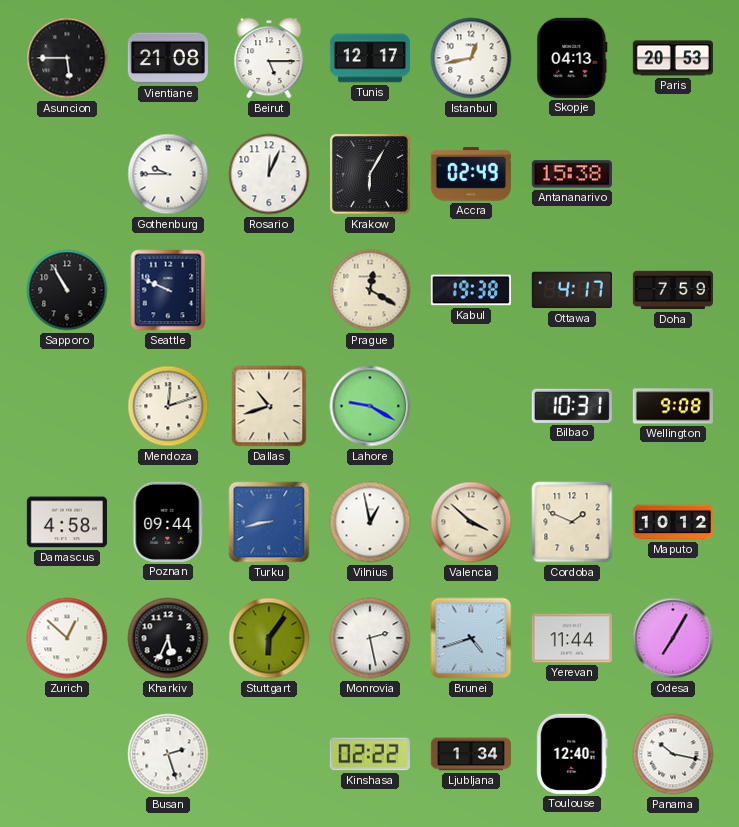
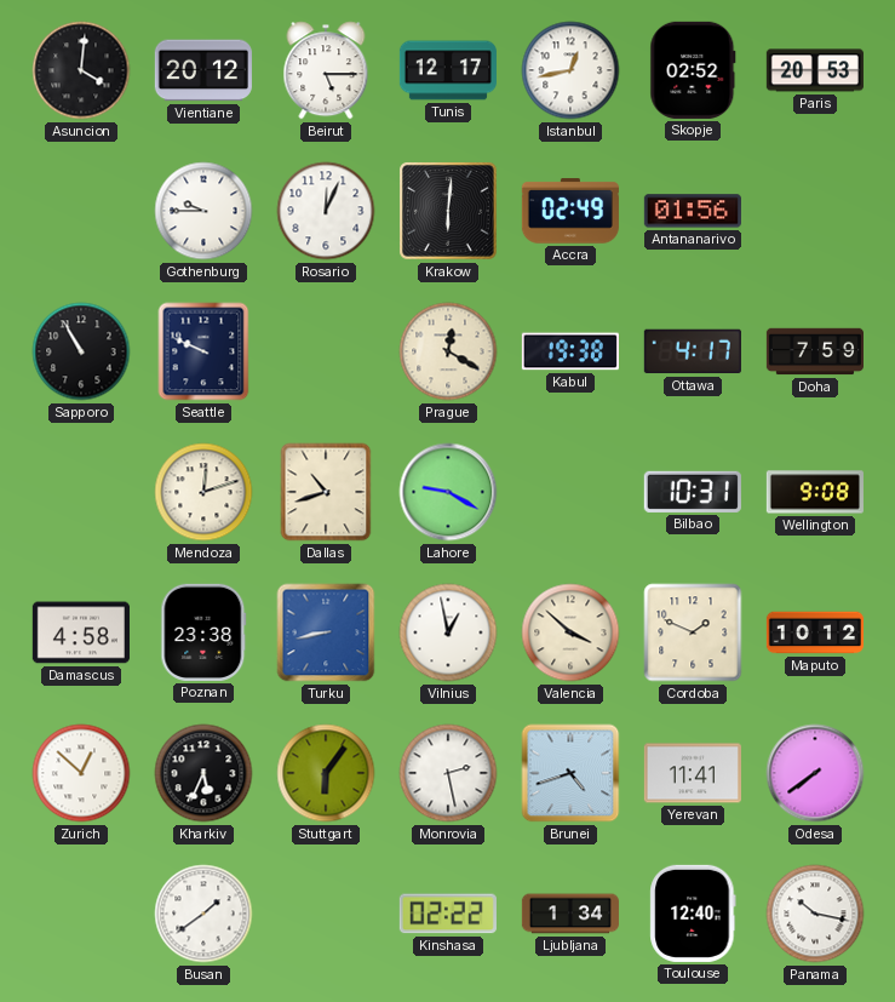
Asuncion: 5:45 -> 4:01 (81, 70)
Vientiane: 21:08 -> 20:12 (203, 70)
Skopje: 04:13 -> 02:52 (693, 70)
Krakow: 6:05 -> 6:01 (449, 212)
Antananarivo: 15:38 -> 01:56 (693, 211)
Poznan: 09:44 -> 23:38 (203, 632)
Yerevan: 11:44 -> 11:41 (693, 773)
Odesa: 7:05 -> 7:39 (815, 773)
Busan: 2:27 -> 1:39 (203, 914)
